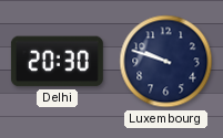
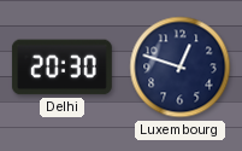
Luxembourg: 9:48 -> 12:48 (181, 68)
